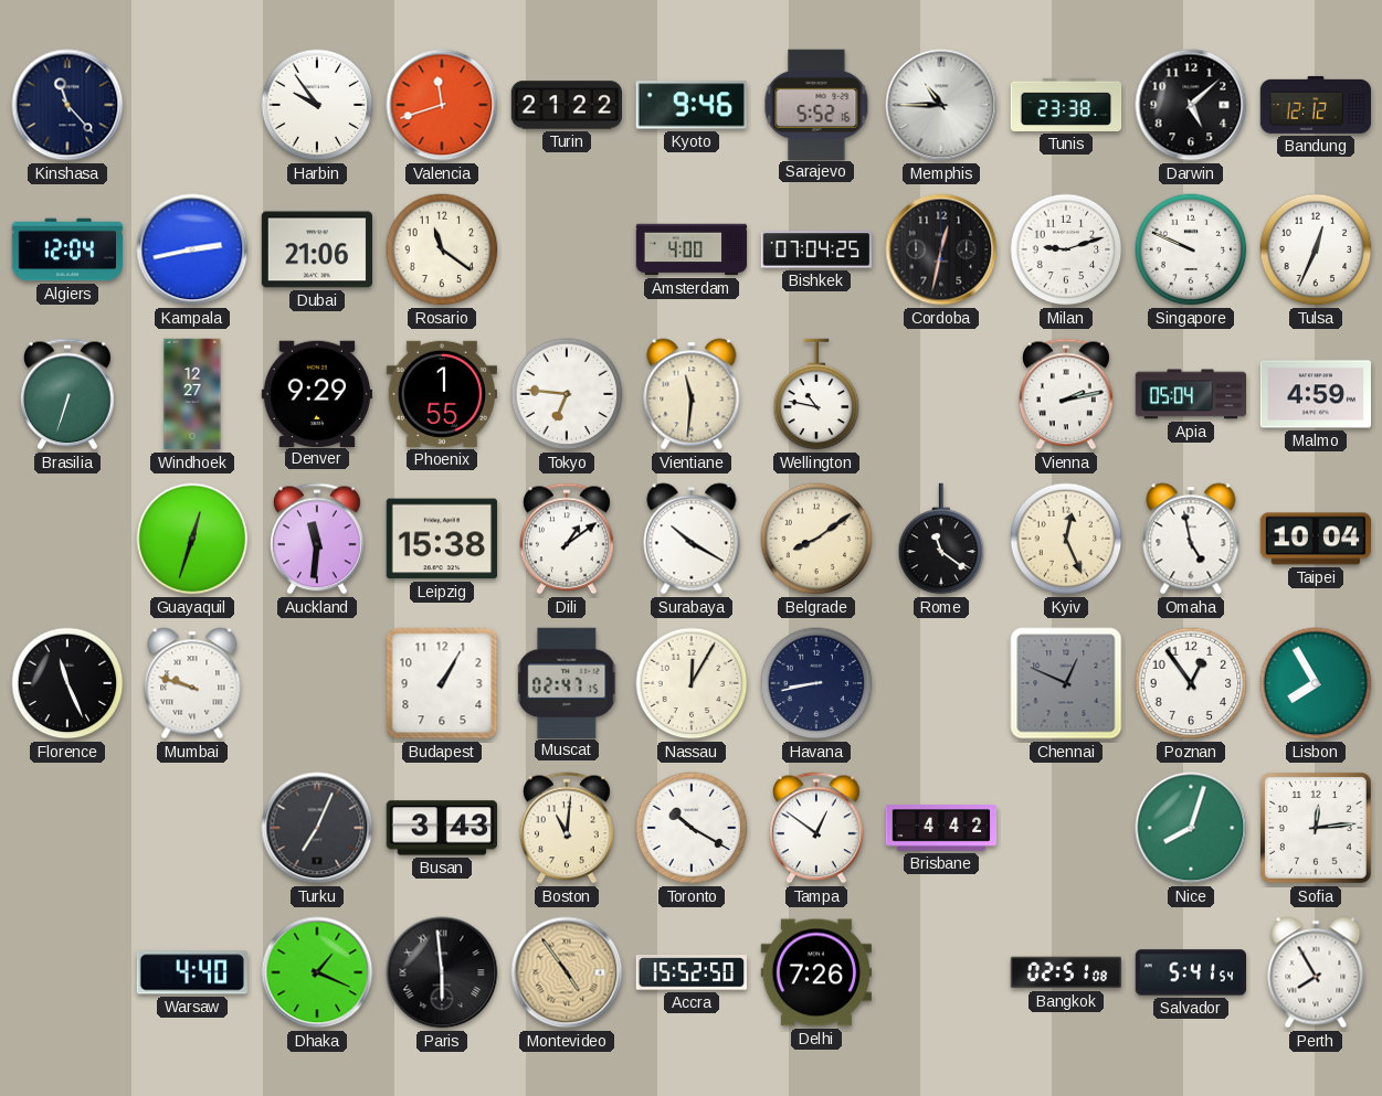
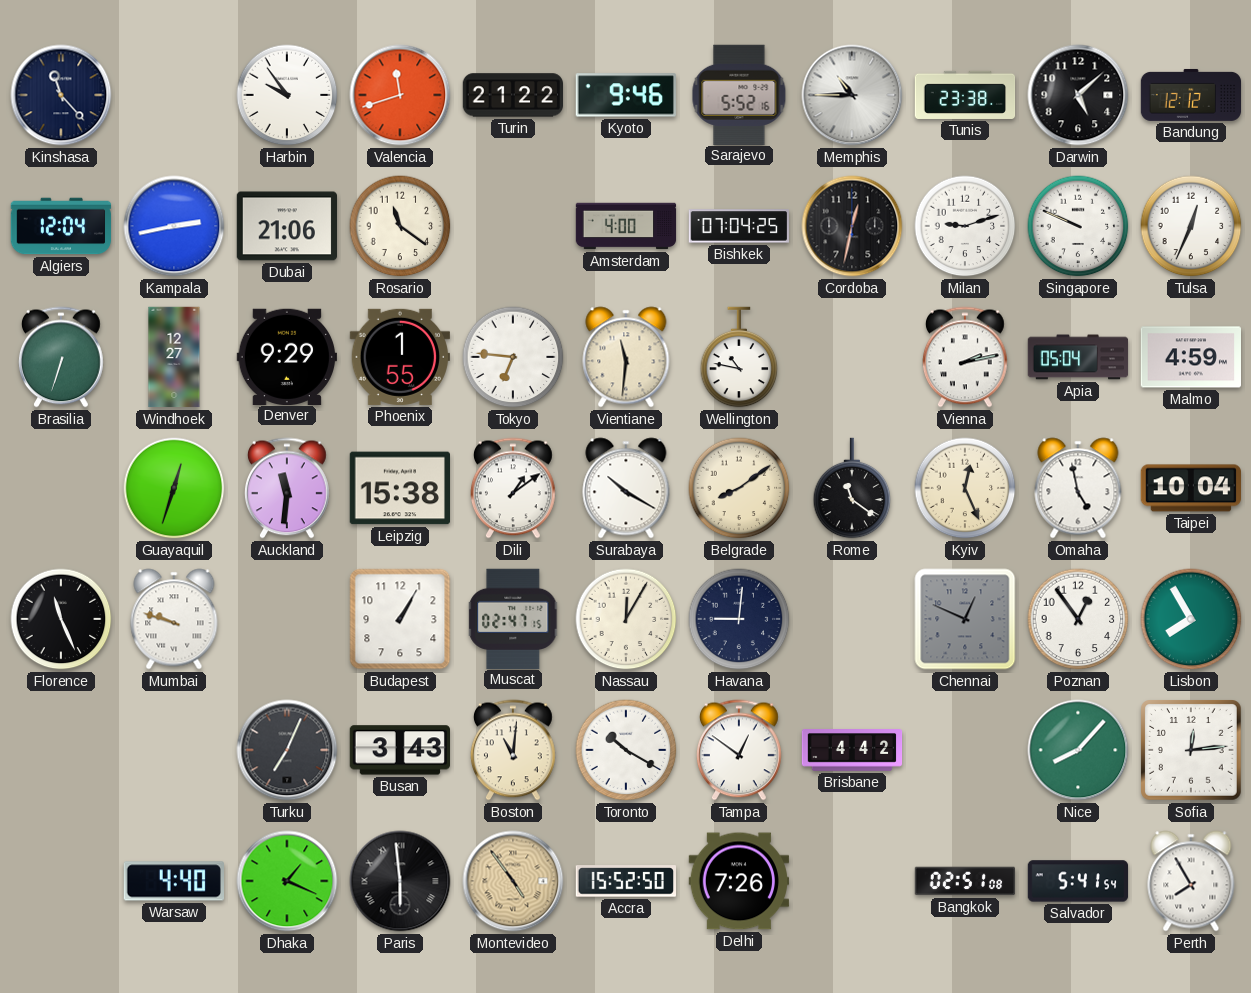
Havana: 8:43 -> 9:01 (739, 619)
Nice: 8:03 -> 8:07 (1078, 750)
